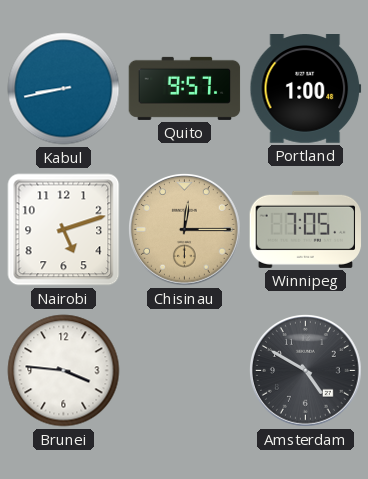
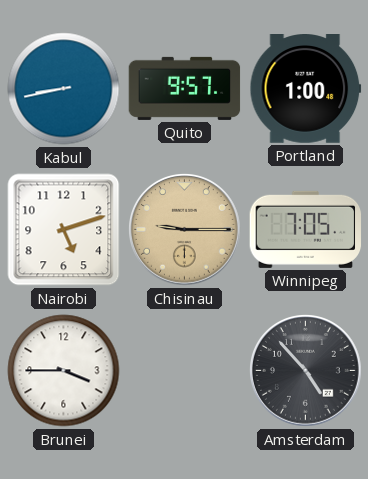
Chisinau: 12:15 -> 9:15 (185, 230)
Brunei: 3:46 -> 3:45 (64, 371)
Amsterdam: 4:50 -> 4:53 (306, 371)
